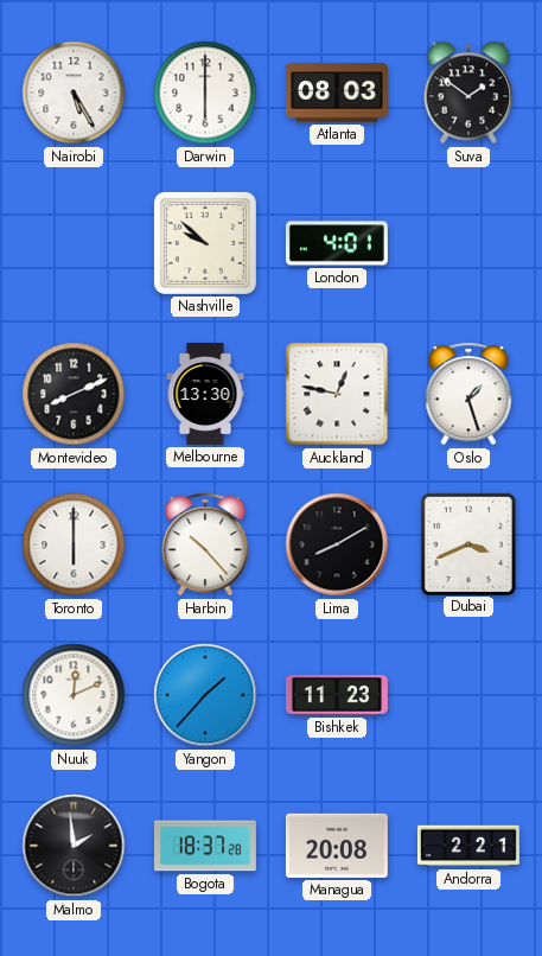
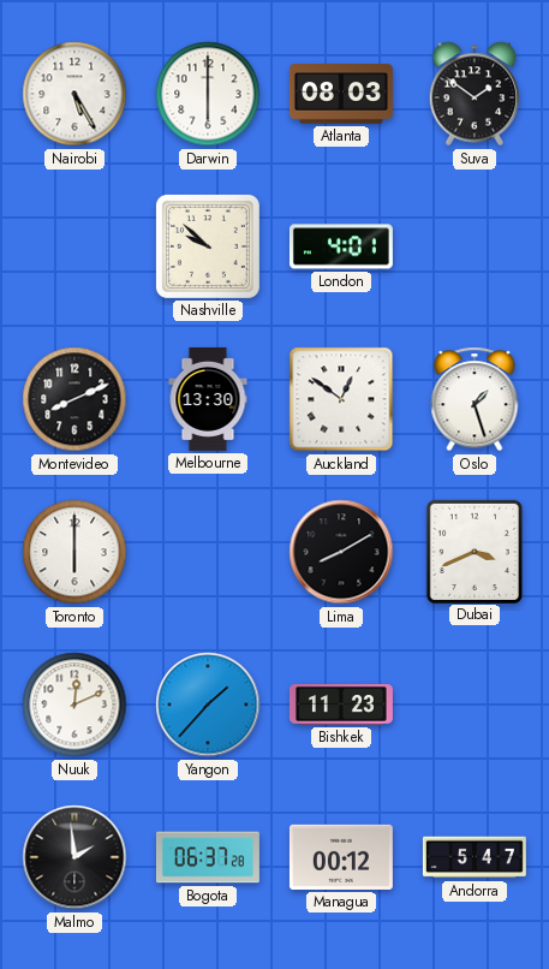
Auckland: 12:47 -> 12:51 (341, 399)
Harbin: 10:23 -> none (205, 544)
Bogota: 18:37 -> 06:37 (208, 857)
Managua: 20:08 -> 00:12 (341, 857)
Andorra: 2:21 -> 5:47 (475, 857)
